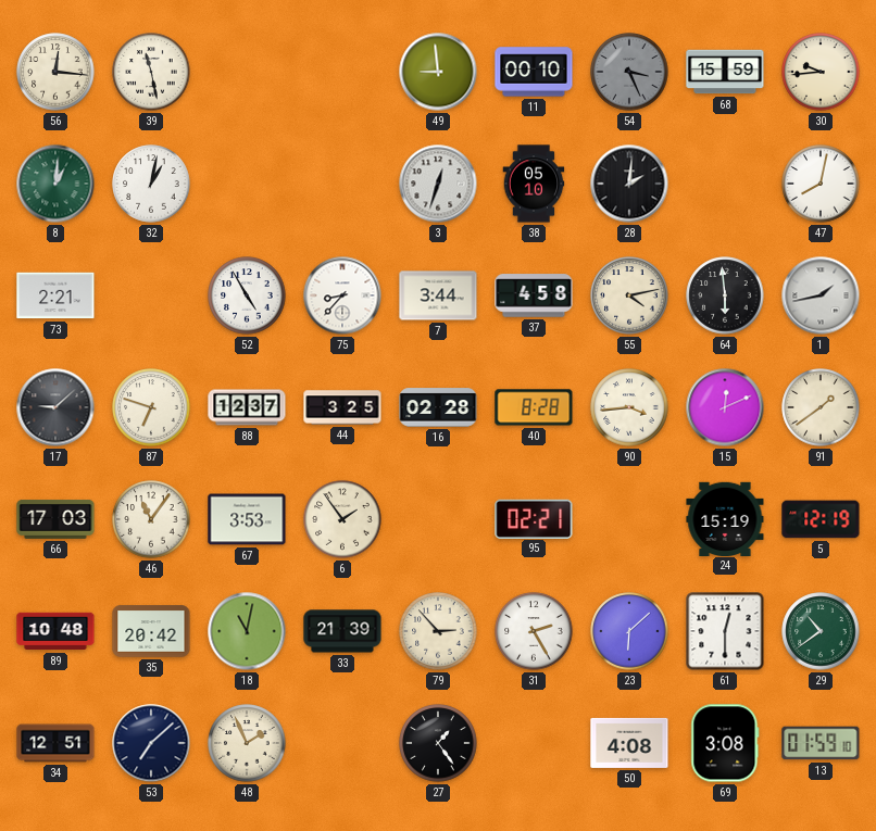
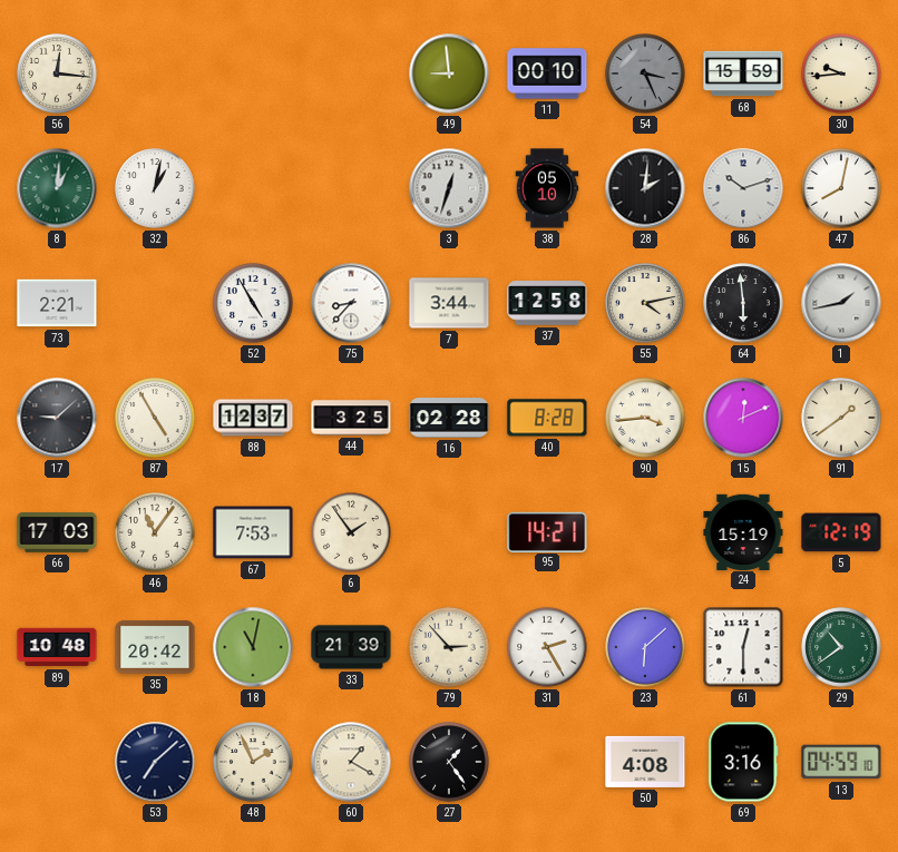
39: 11:28 -> none (151, 72)
86: none -> 10:12 (743, 188)
37: 4:58 -> 12:58 (547, 303)
87: 6:48 -> 4:55 (155, 418)
67: 3:53 -> 7:53 (253, 532)
95: 02:21 -> 14:21 (547, 531)
34: 12:51 -> none (55, 743)
60: none -> 1:20 (351, 762)
69: 3:08 -> 3:16 (743, 762)
13: 01:59 -> 04:59 (841, 762)
